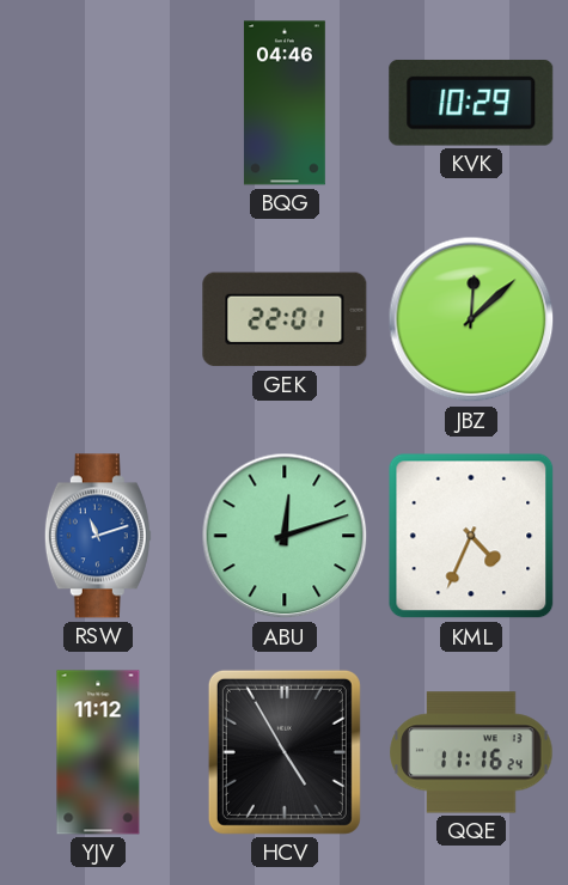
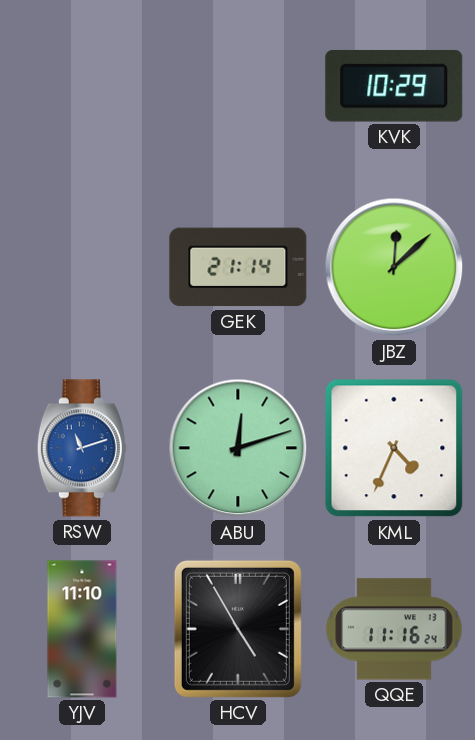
BQG: 04:46 -> none (285, 103)
GEK: 22:01 -> 21:14 (238, 267)
YJV: 11:12 -> 11:10 (82, 629)
